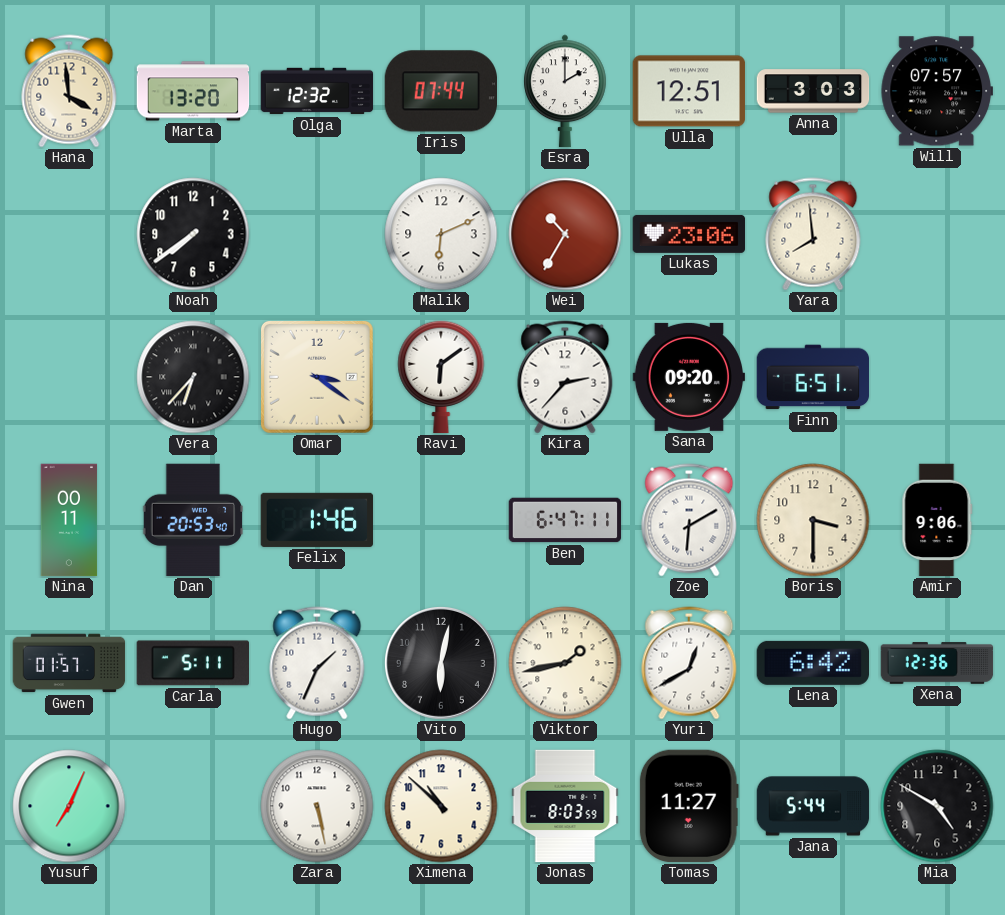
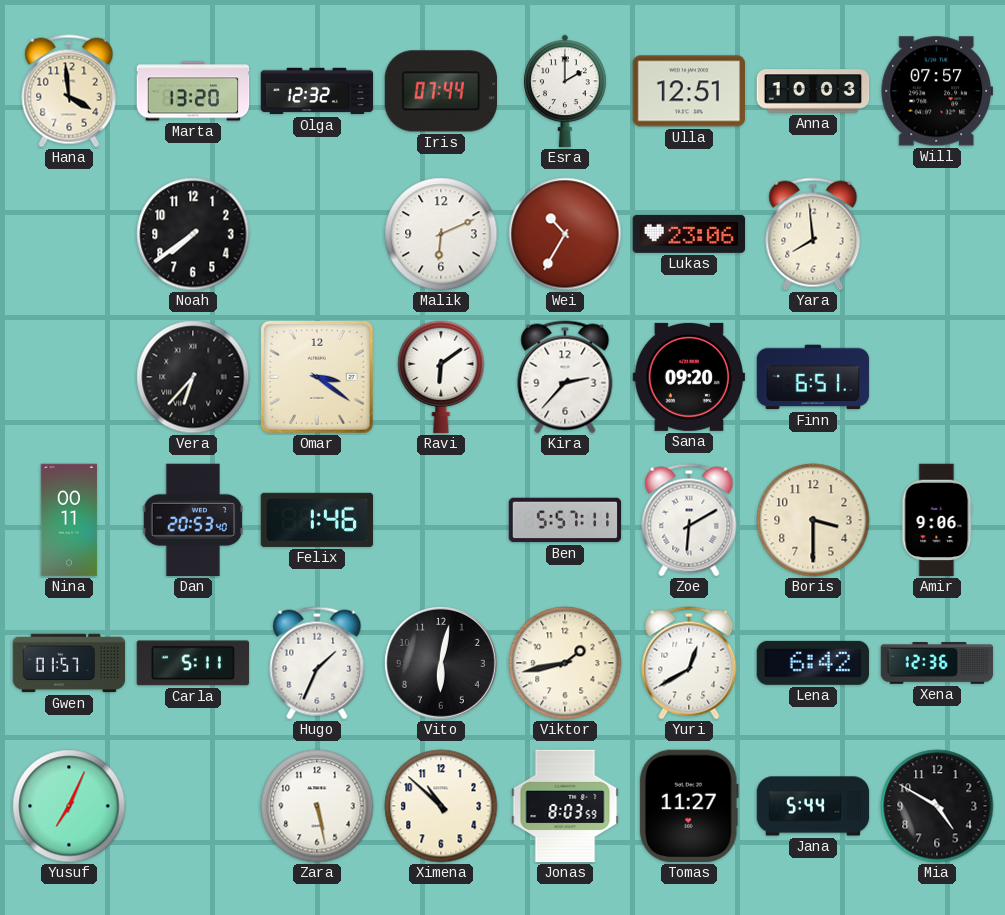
Anna: 3:03 -> 10:03 (813, 91)
Ben: 6:47 -> 5:57 (565, 520)
